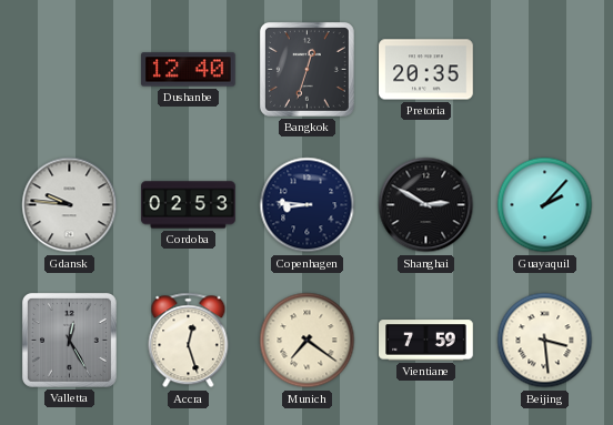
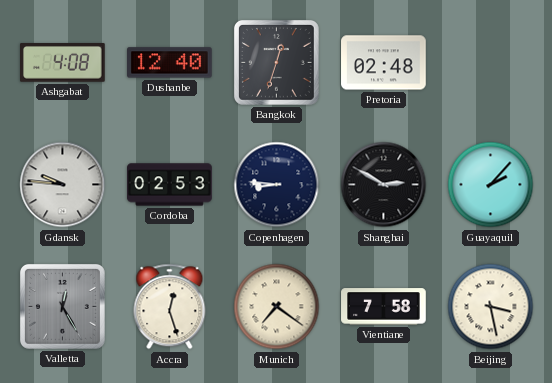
Ashgabat: none -> 4:08 (63, 63)
Pretoria: 20:35 -> 02:48 (384, 63)
Vientiane: 7:59 -> 7:58 (384, 307)
Beijing: 3:29 -> 3:28 (491, 307)
